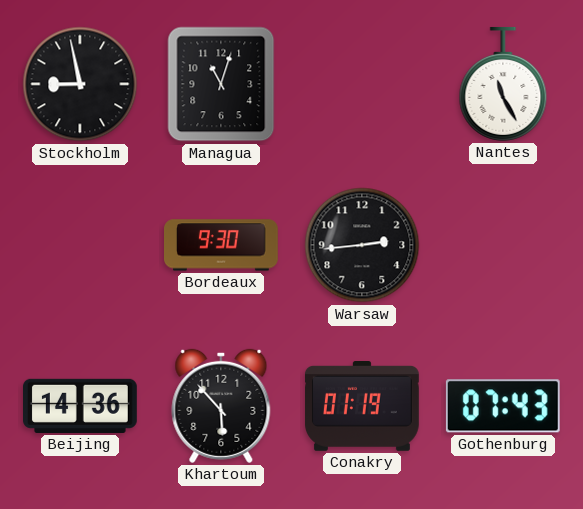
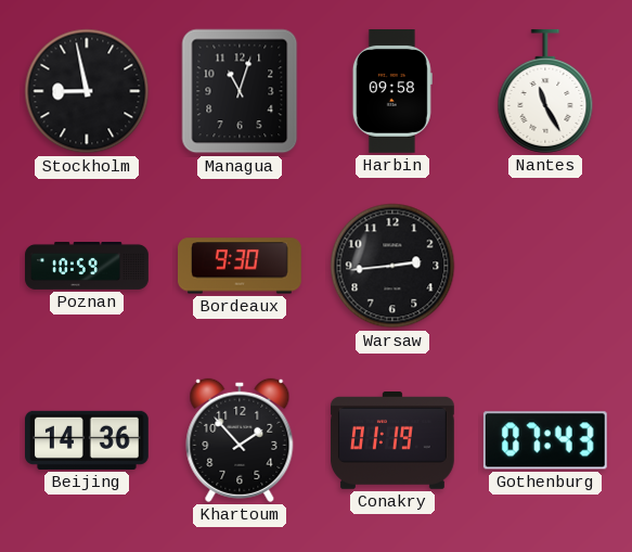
Harbin: none -> 09:58 (392, 92)
Poznan: none -> 10:59 (87, 267)
Khartoum: 5:53 -> 1:53 (240, 440)
